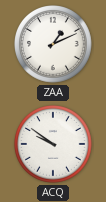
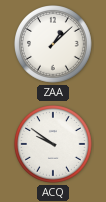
ZAA: 1:11 -> 1:08 (54, 45)
